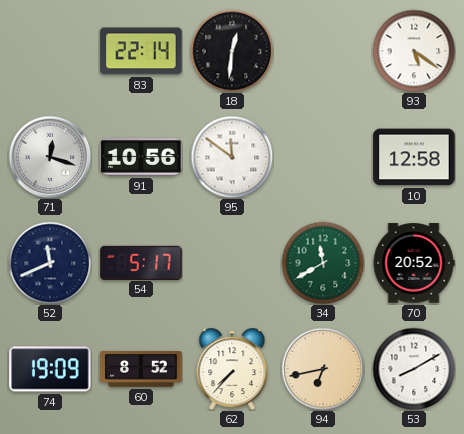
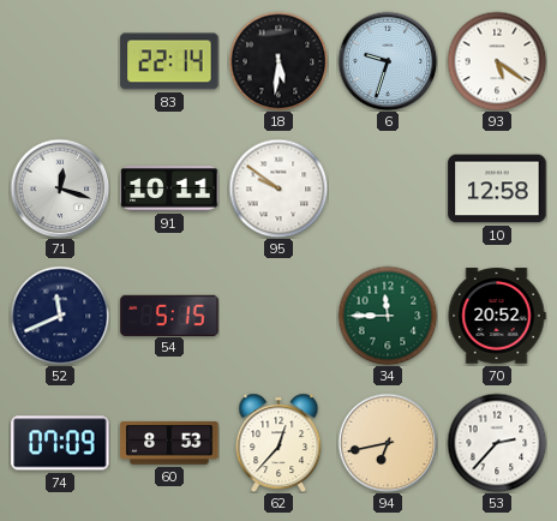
18: 12:31 -> 5:31 (278, 61)
6: none -> 9:33 (388, 61)
91: 10:56 -> 10:11 (169, 190)
95: 11:51 -> 9:51 (278, 188)
54: 5:17 -> 5:15 (169, 315)
34: 11:40 -> 11:45 (388, 316)
74: 19:09 -> 07:09 (60, 443)
60: 8:52 -> 8:53 (169, 443)
62: 7:37 -> 12:37 (278, 443)
53: 8:10 -> 2:37 (497, 443)
